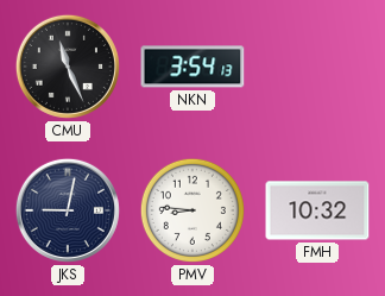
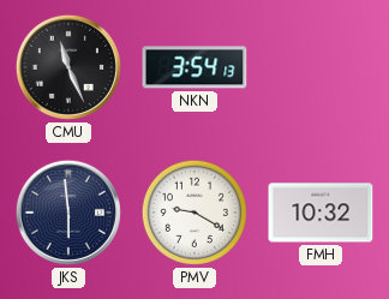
JKS: 9:02 -> 5:59 (68, 213)
PMV: 8:46 -> 9:20 (194, 213)
